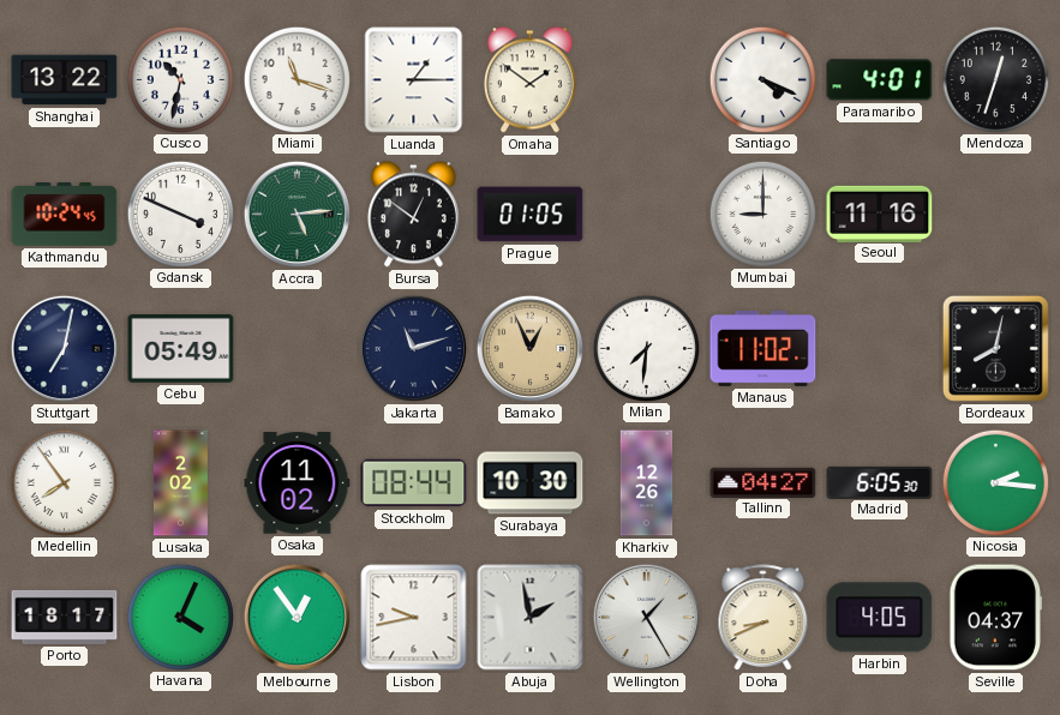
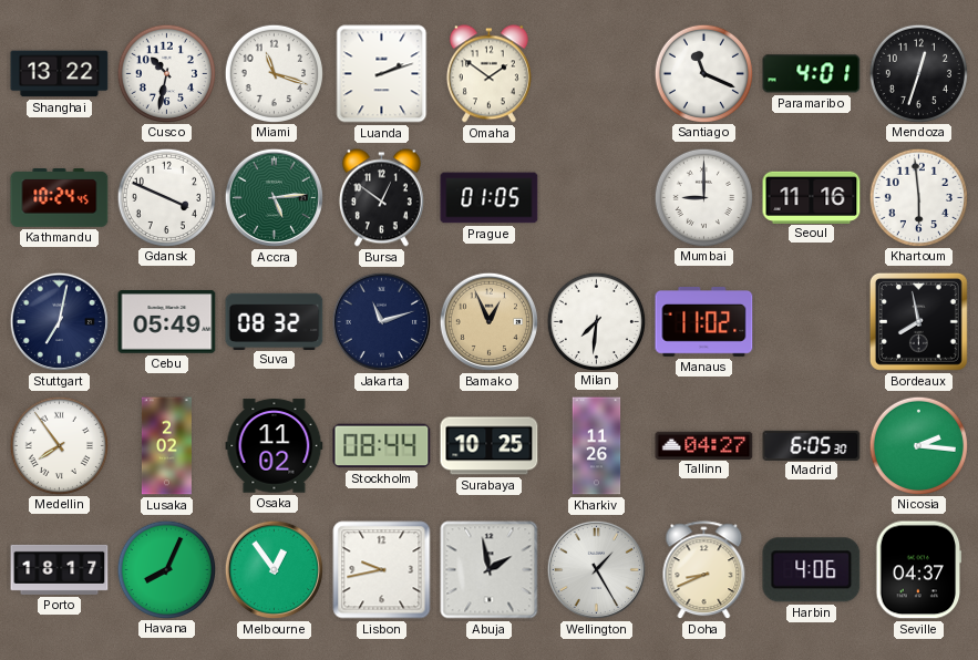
Luanda: 1:15 -> 2:12 (382, 74)
Santiago: 4:19 -> 11:19 (703, 73)
Khartoum: none -> 5:59 (918, 197)
Suva: none -> 08:32 (275, 321)
Bordeaux: 8:02 -> 7:58 (918, 321)
Surabaya: 10:30 -> 10:25 (490, 446)
Kharkiv: 12:26 -> 11:26 (597, 446)
Havana: 4:04 -> 8:04 (166, 569)
Harbin: 4:05 -> 4:06 (812, 570)
